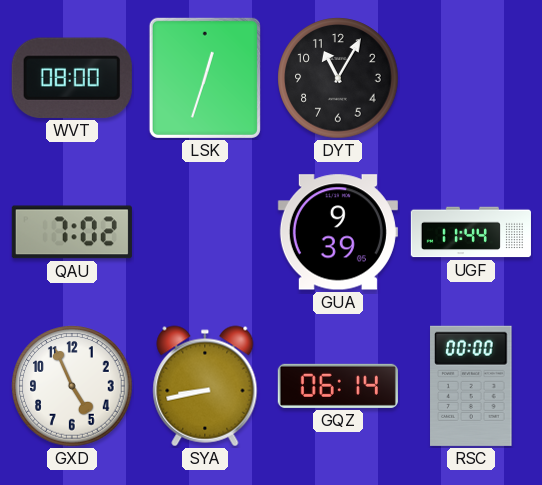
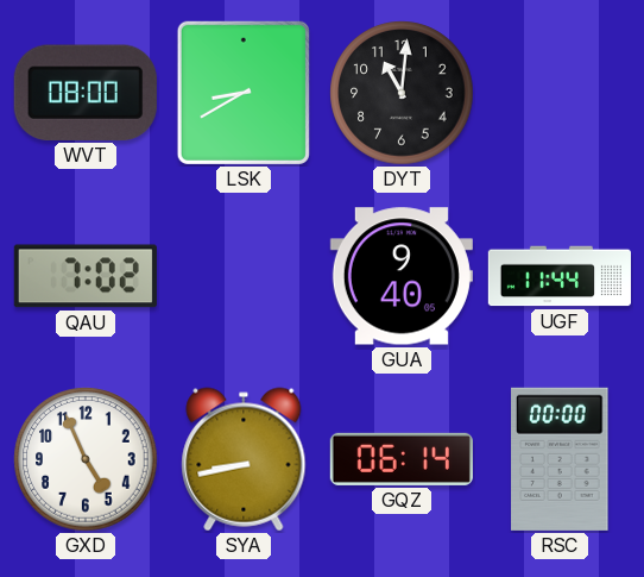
LSK: 12:33 -> 8:40 (244, 93)
DYT: 11:05 -> 11:01 (402, 93)
GUA: 9:39 -> 9:40 (402, 276)
